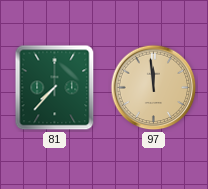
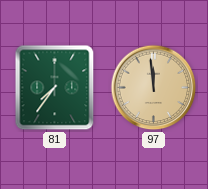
81: 7:37 -> 7:36 (55, 88)
